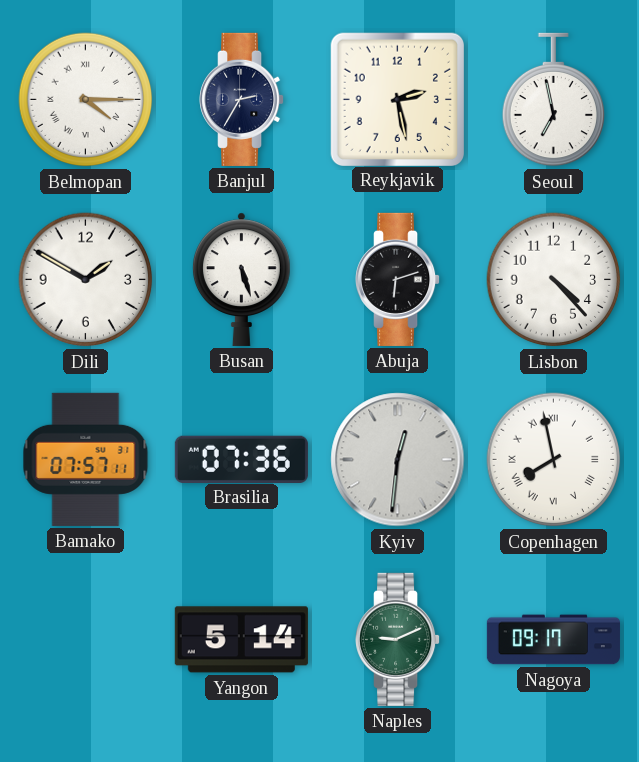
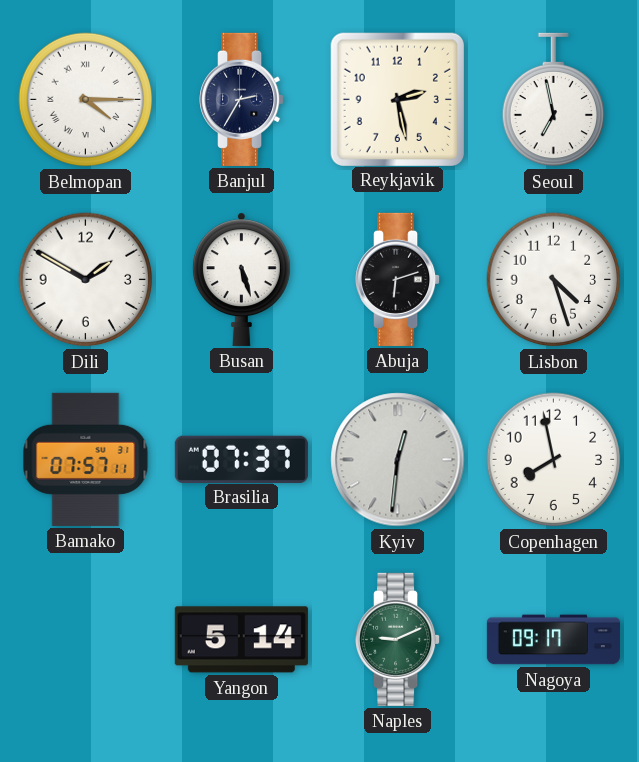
Lisbon: 4:23 -> 4:27 (554, 280)
Brasilia: 07:36 -> 07:37 (241, 459)
Copenhagen numerals: Roman -> Arabic (554, 460)
